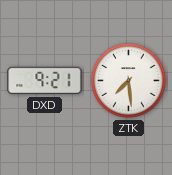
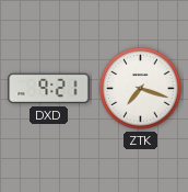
ZTK: 7:29 -> 7:18 (141, 89)
